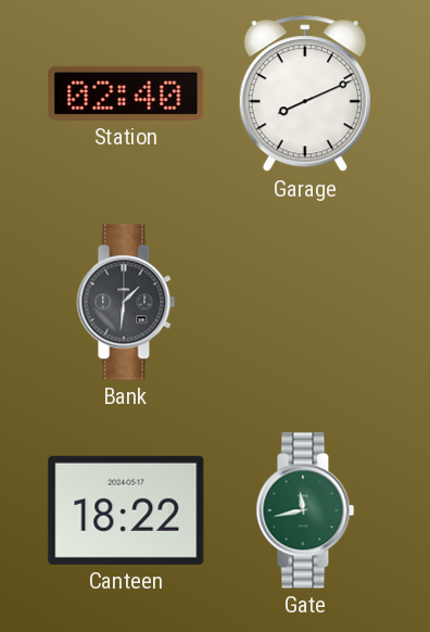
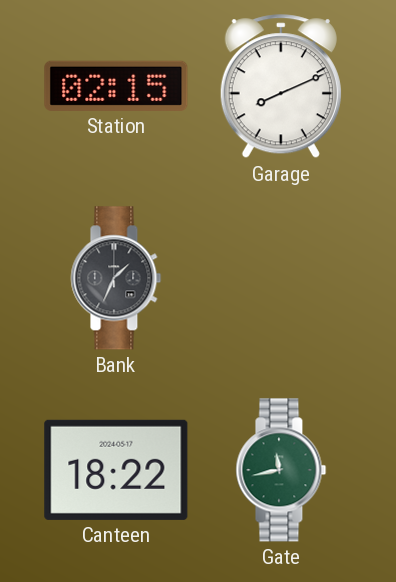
Station: 02:40 -> 02:15 (116, 86)
Bank: 1:31 -> 1:34 (116, 278)
